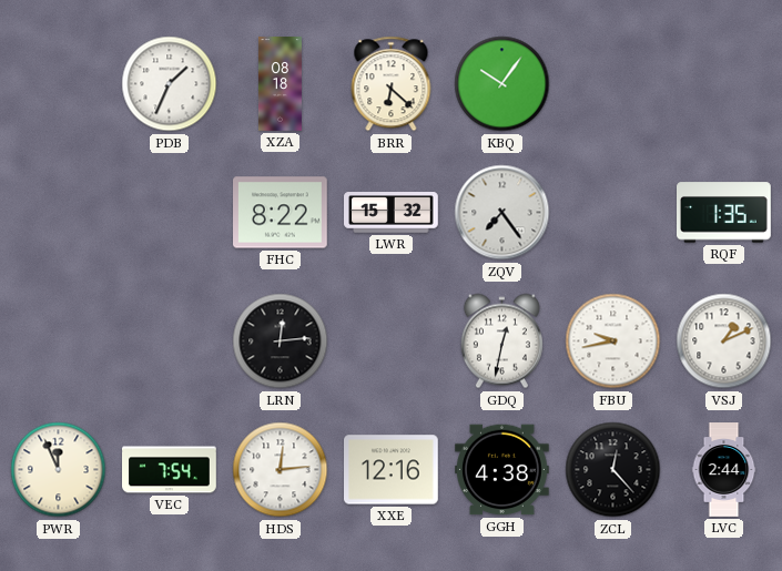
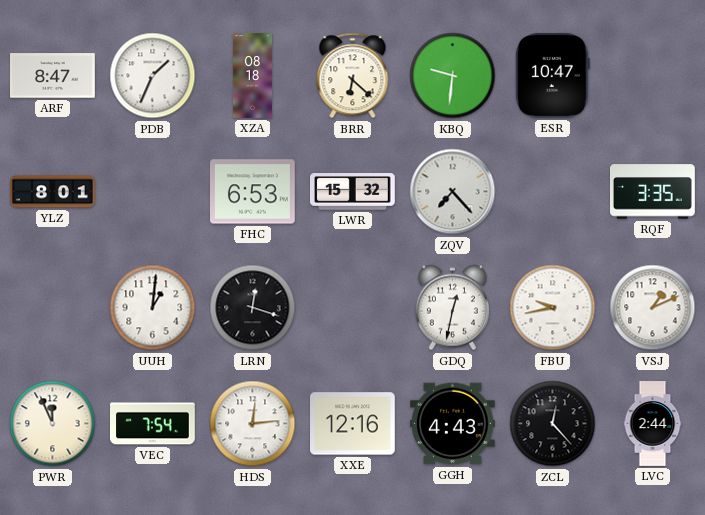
ARF: none -> 8:47 (53, 76)
KBQ: 10:06 -> 9:31 (453, 76)
ESR: none -> 10:47 (553, 76)
YLZ: none -> 8:01 (53, 192)
FHC: 8:22 -> 6:53 (253, 192)
ZQV: 7:24 -> 7:23 (453, 192)
RQF: 1:35 -> 3:35 (653, 192)
UUH: none -> 1:01 (153, 308)
LRN: 12:14 -> 12:18 (253, 308)
GGH: 4:38 -> 4:43 (453, 424)
